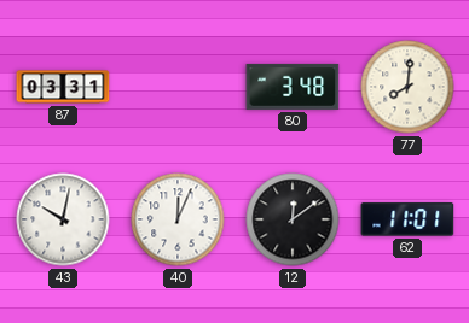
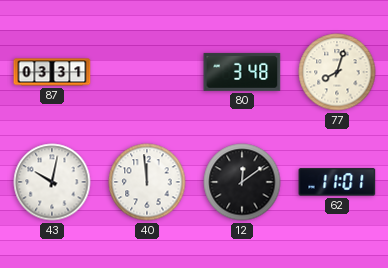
77: 8:01 -> 8:03 (337, 72)
40: 12:04 -> 11:59 (147, 182)
